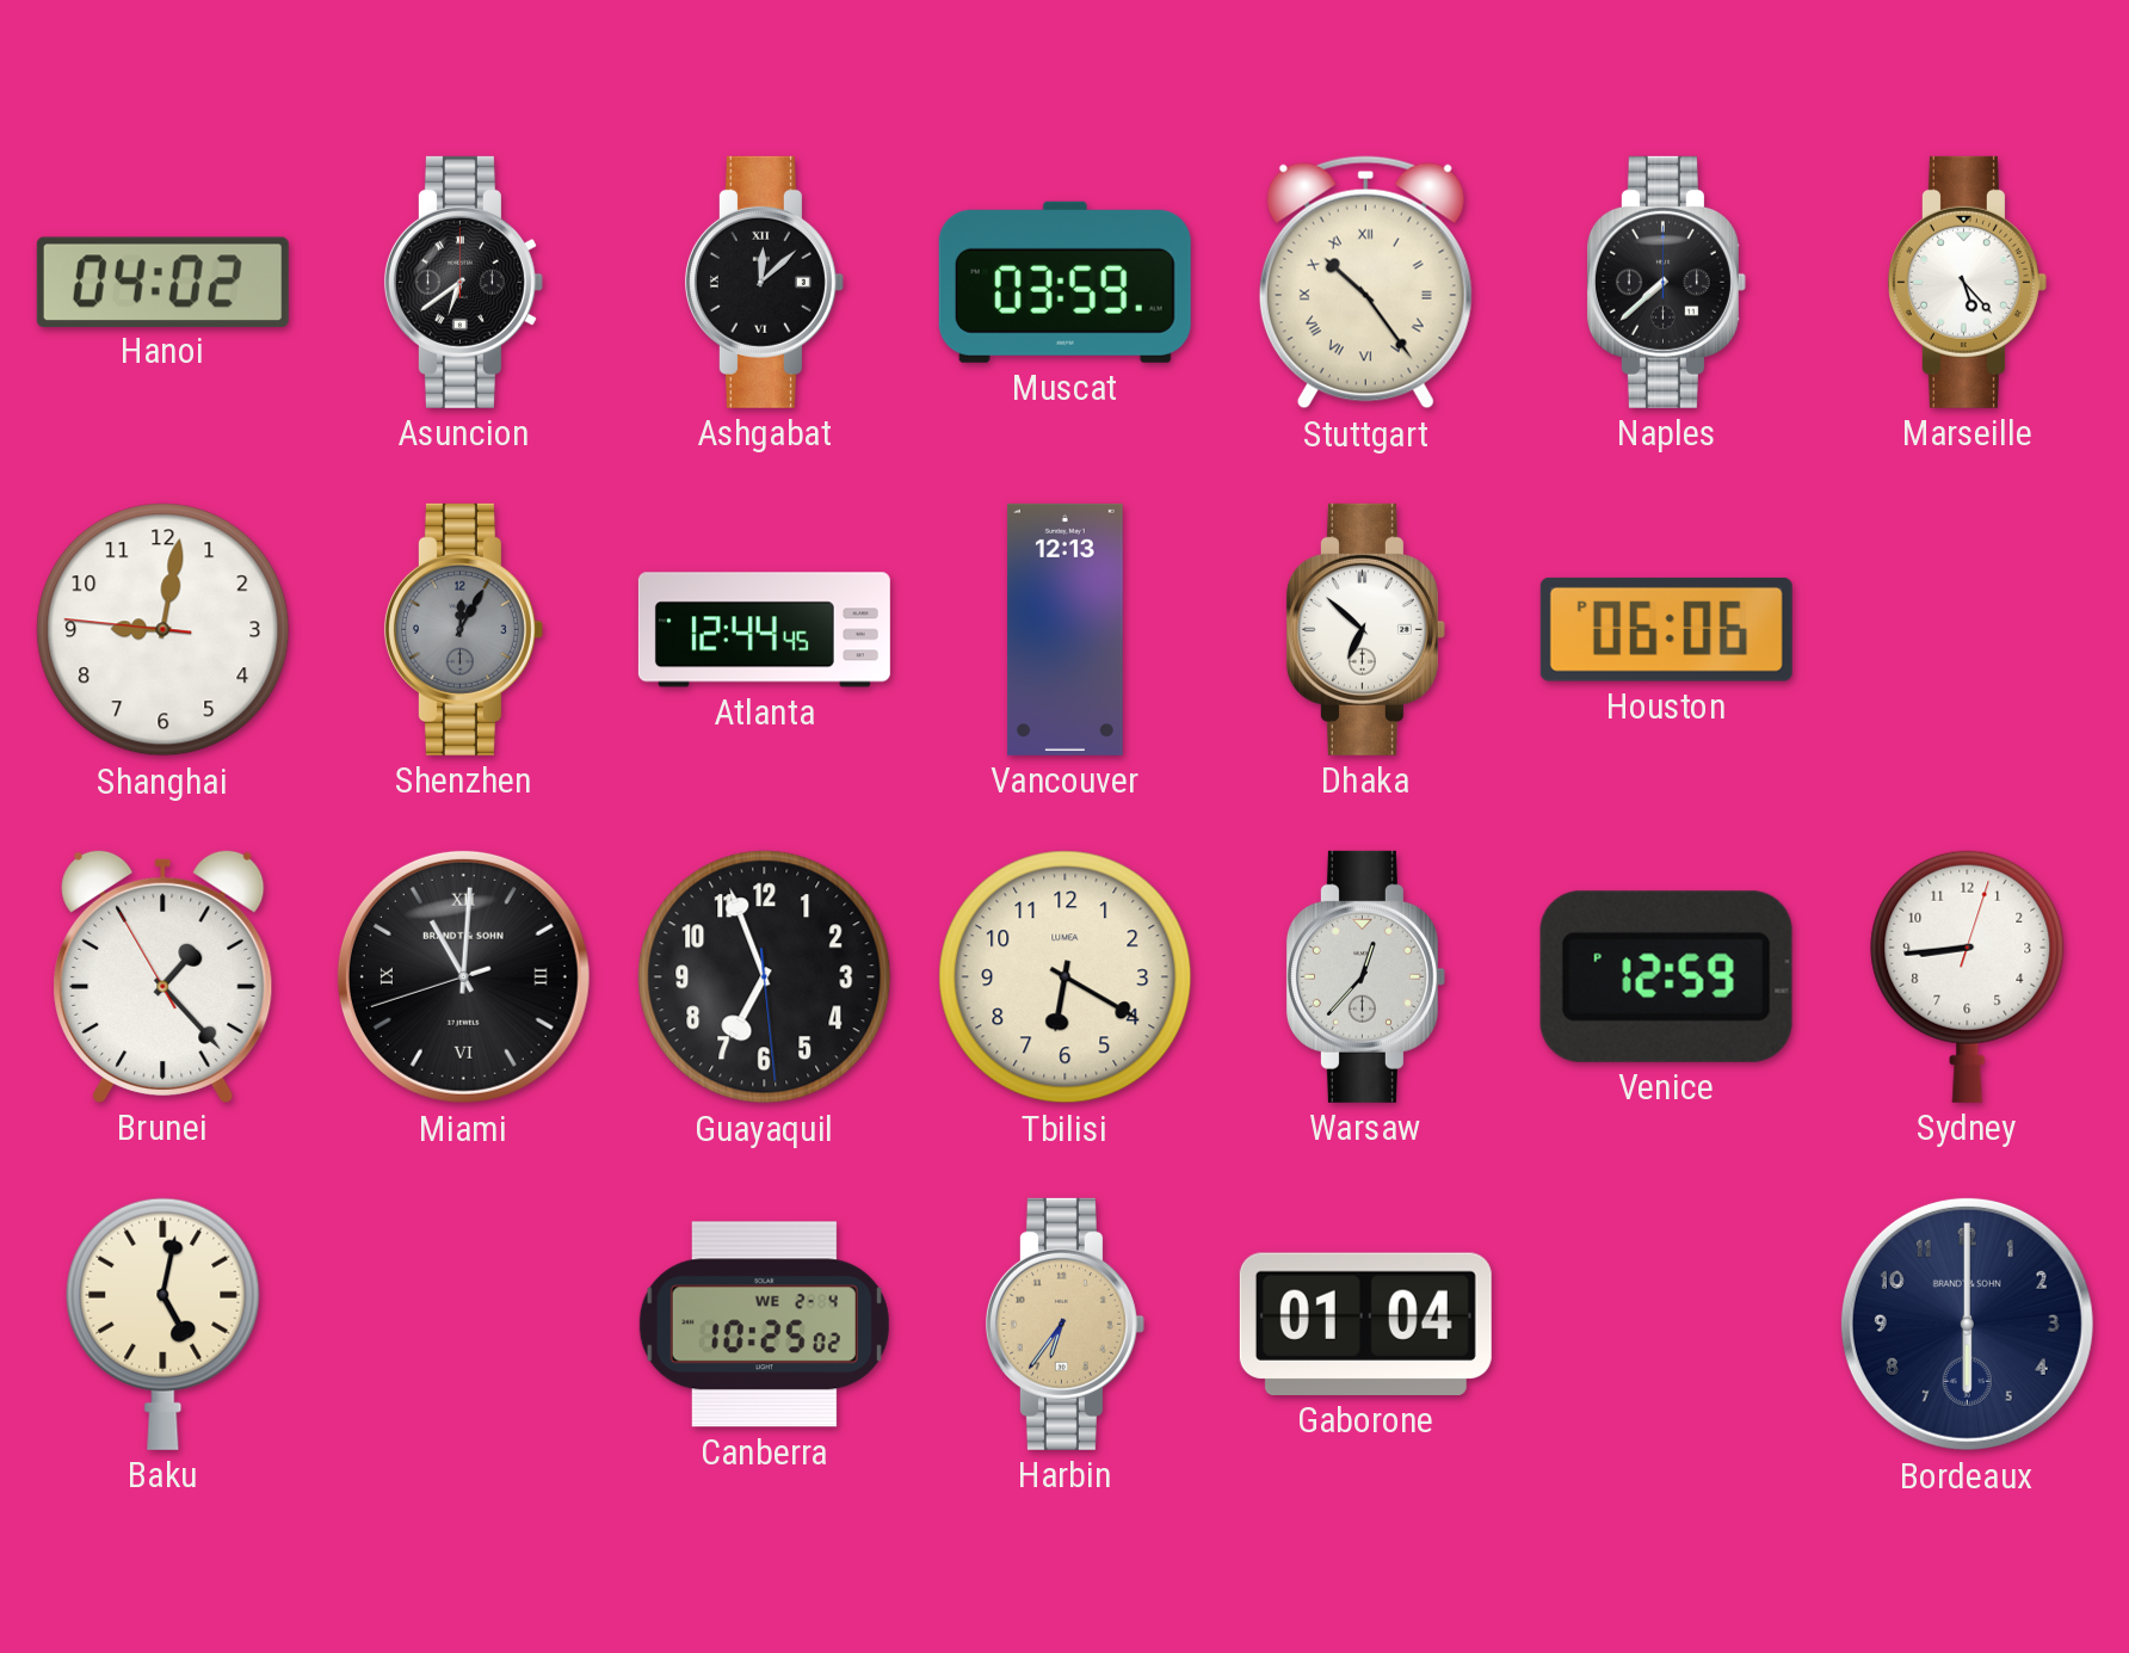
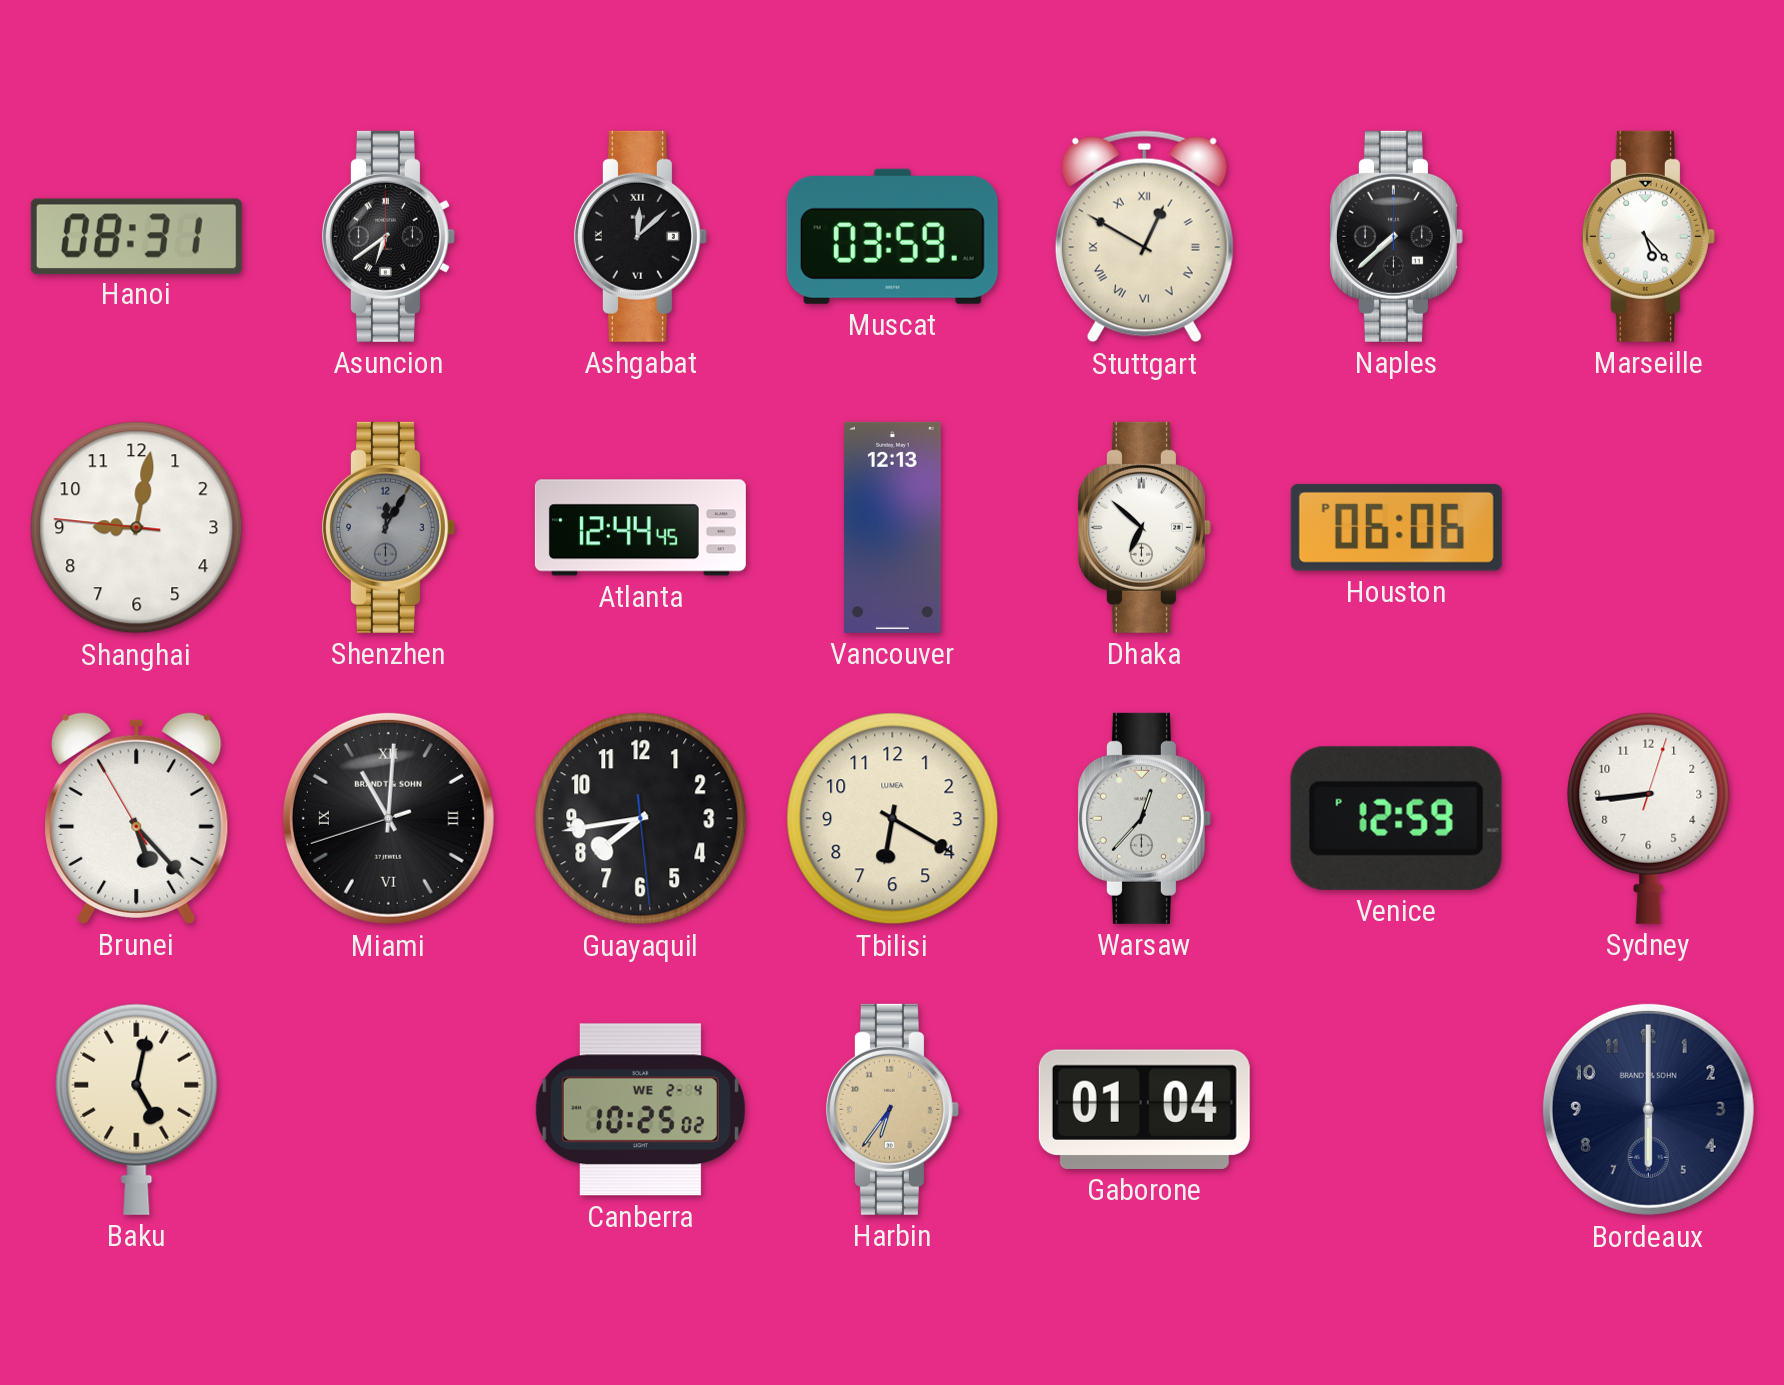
Hanoi: 04:02 -> 08:31 (136, 236)
Stuttgart: 10:24 -> 12:50 (1144, 237)
Brunei: 1:22 -> 5:22 (137, 818)
Guayaquil: 6:56 -> 7:43 (641, 819)
